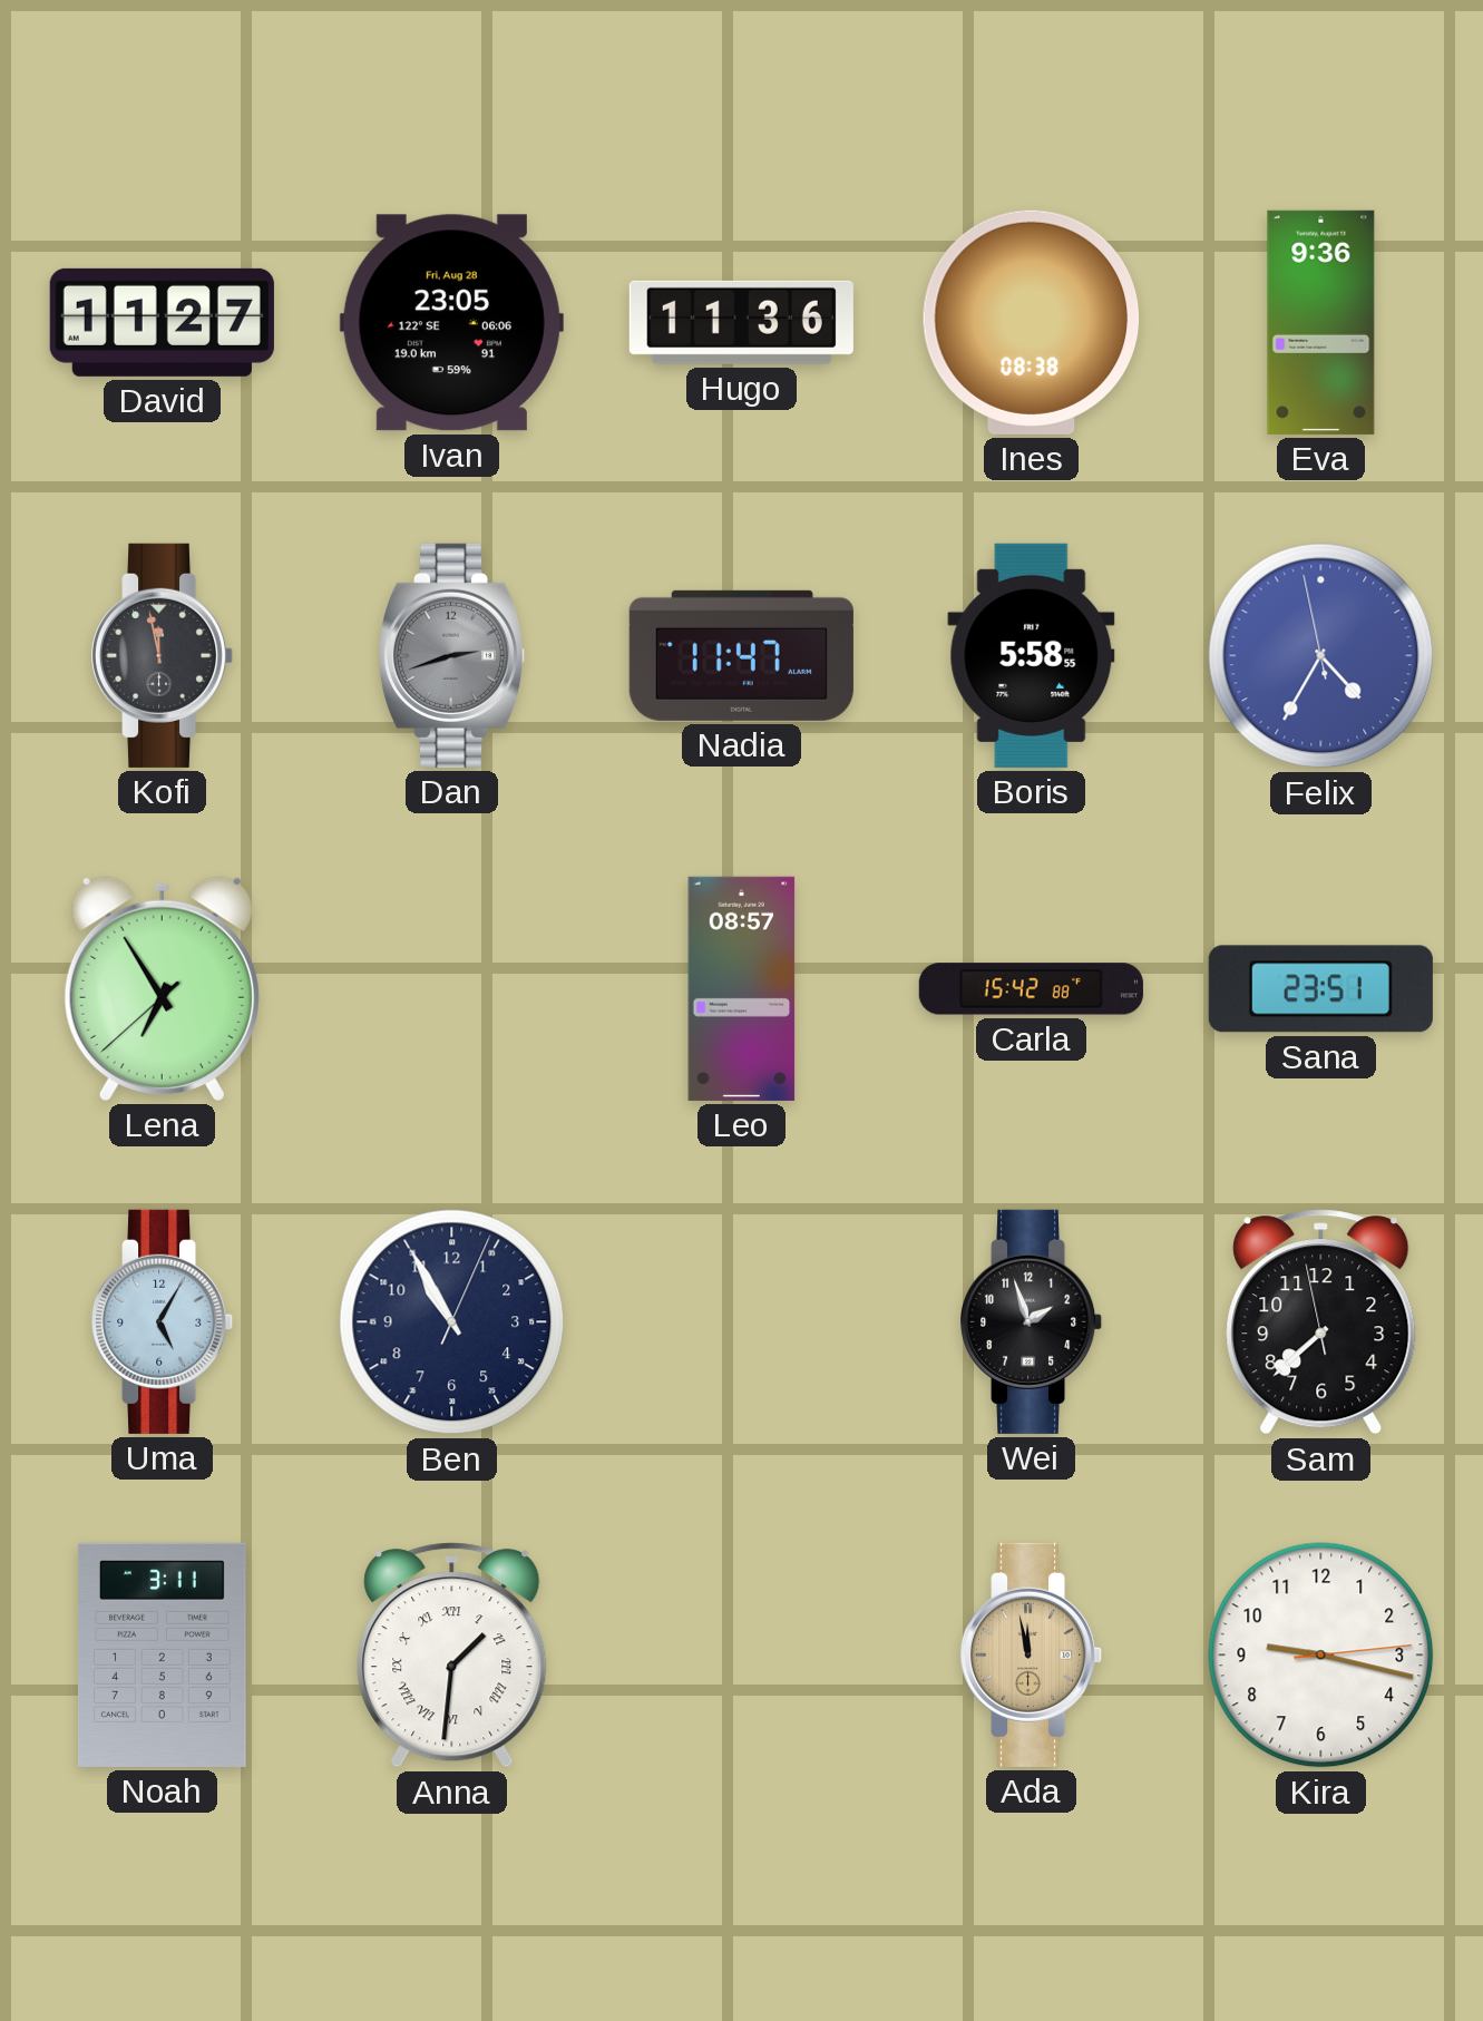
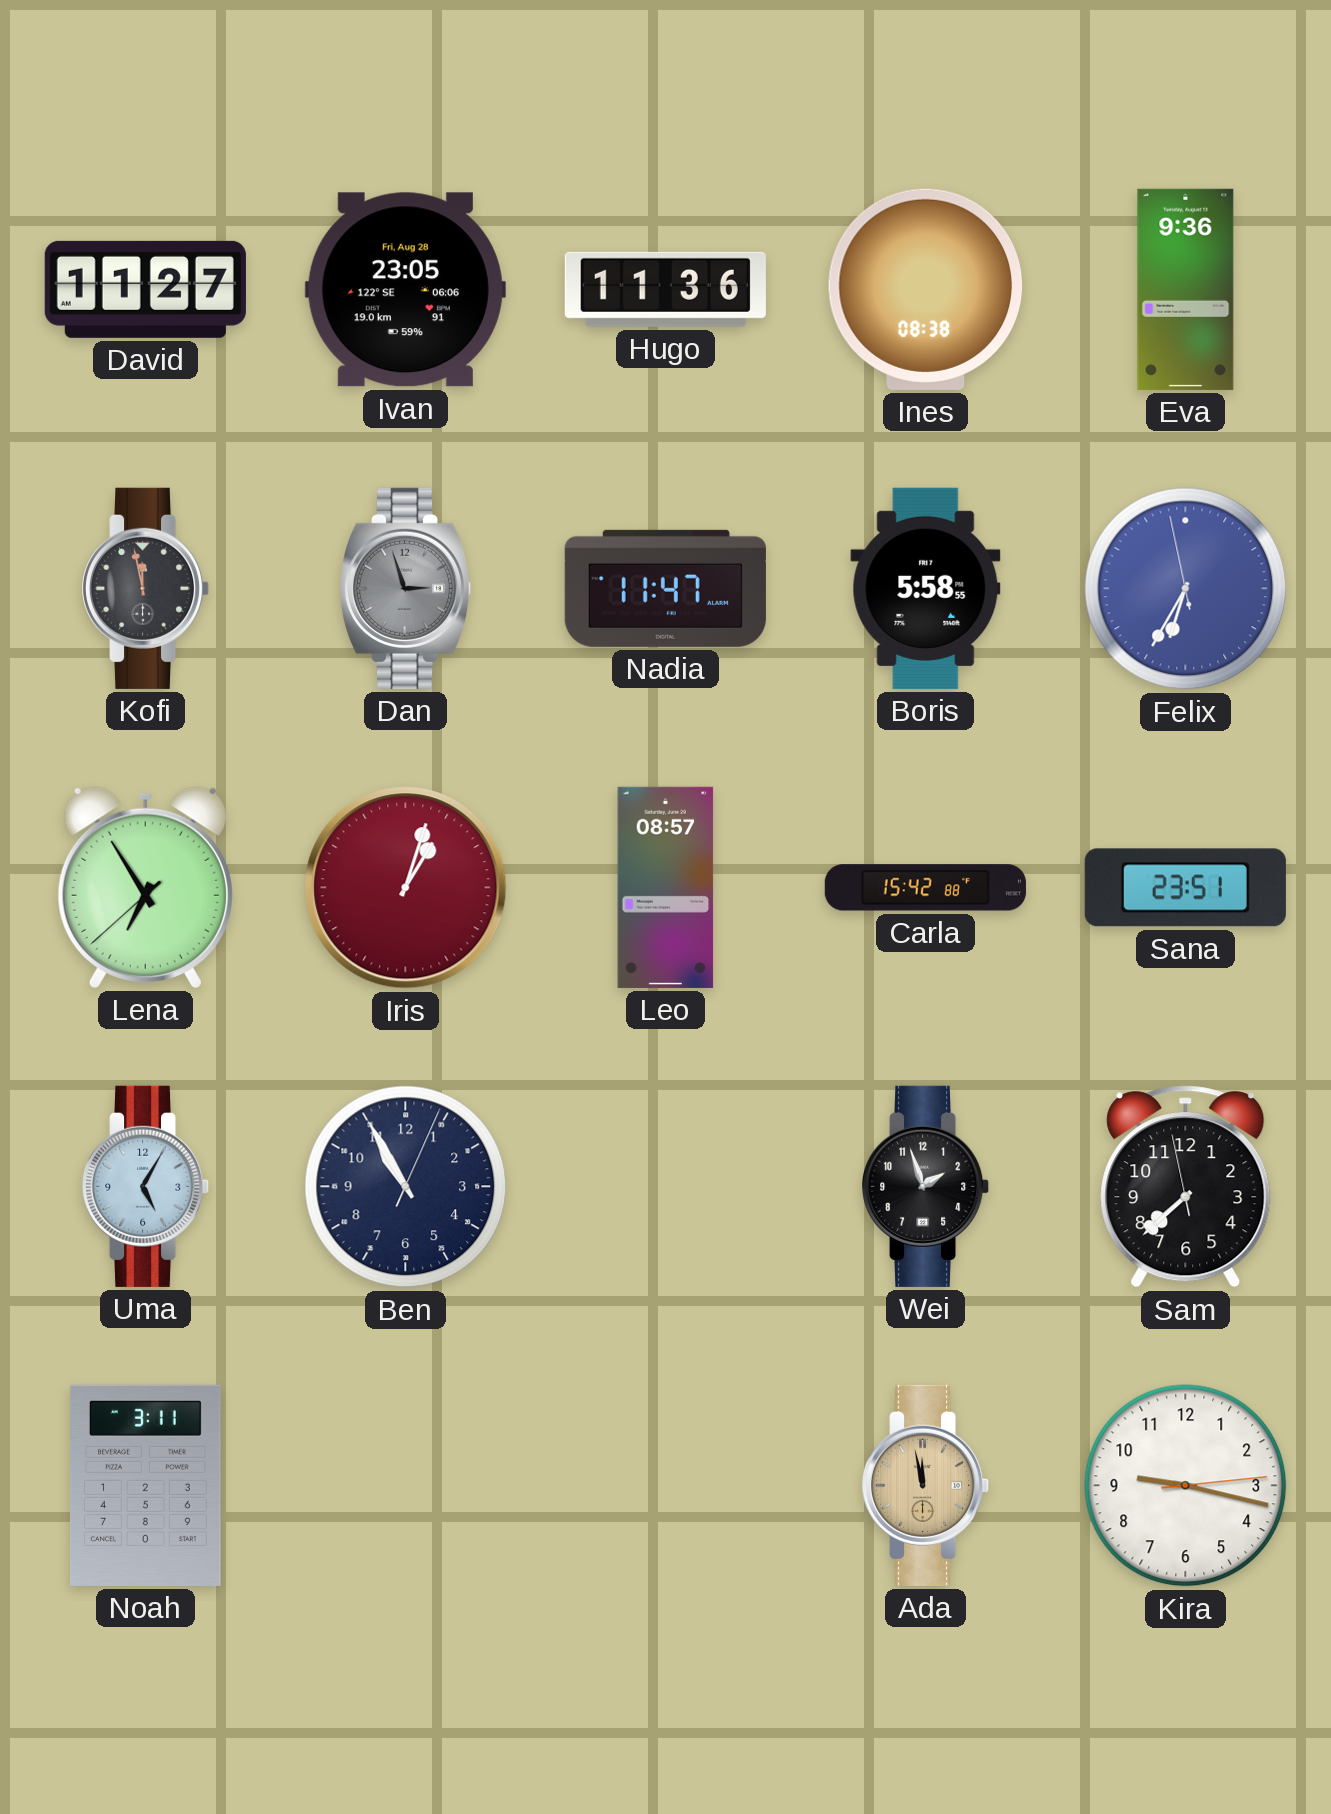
Dan: 2:42 -> 2:57 (406, 588)
Felix: 4:34 -> 6:34 (1186, 589)
Iris: none -> 1:03 (406, 888)
Anna: 1:31 -> none (452, 1656)
